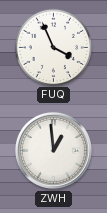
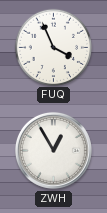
ZWH: 12:59 -> 12:55 (53, 150)
